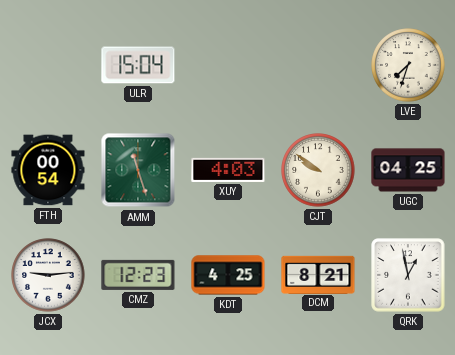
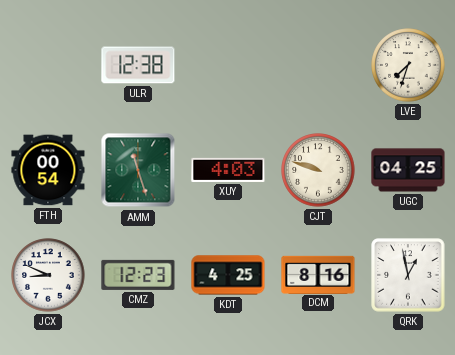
ULR: 15:04 -> 12:38 (138, 65)
CJT: 9:51 -> 9:48 (318, 170)
JCX: 9:14 -> 8:49 (48, 275)
DCM: 8:21 -> 8:16 (318, 274)
